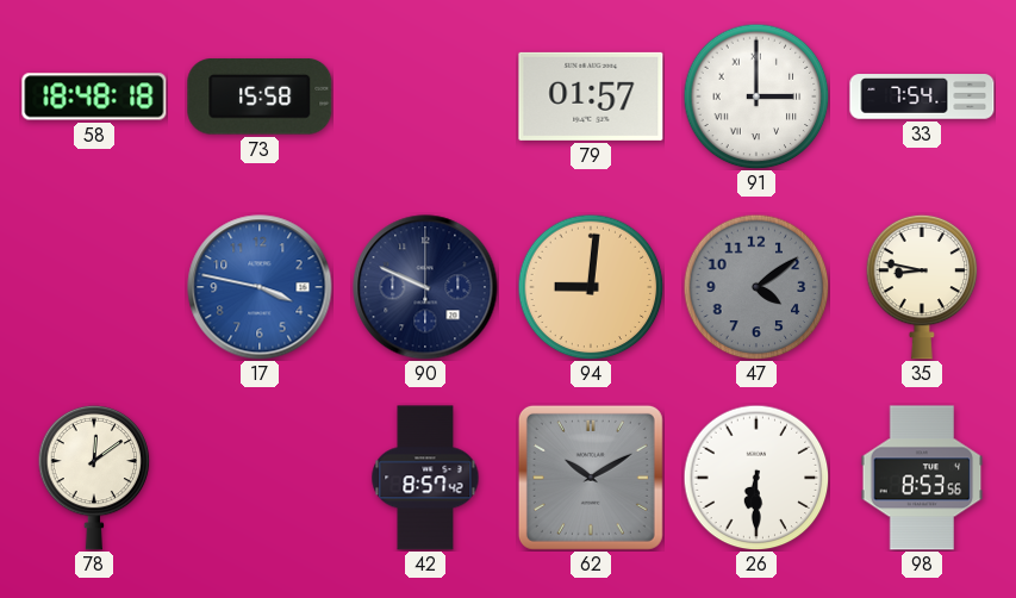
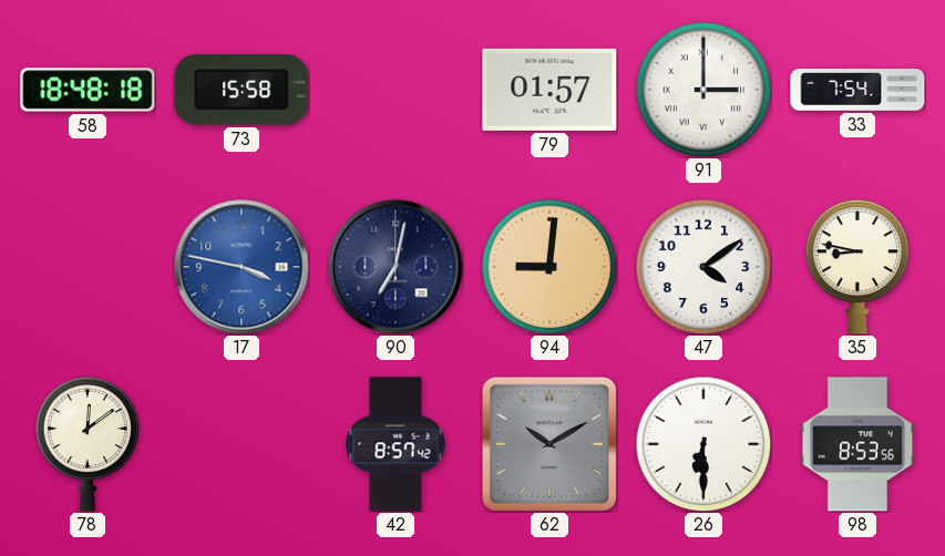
90: 9:49 -> 7:02 (396, 267)
47 dial: grey -> white (703, 267)
